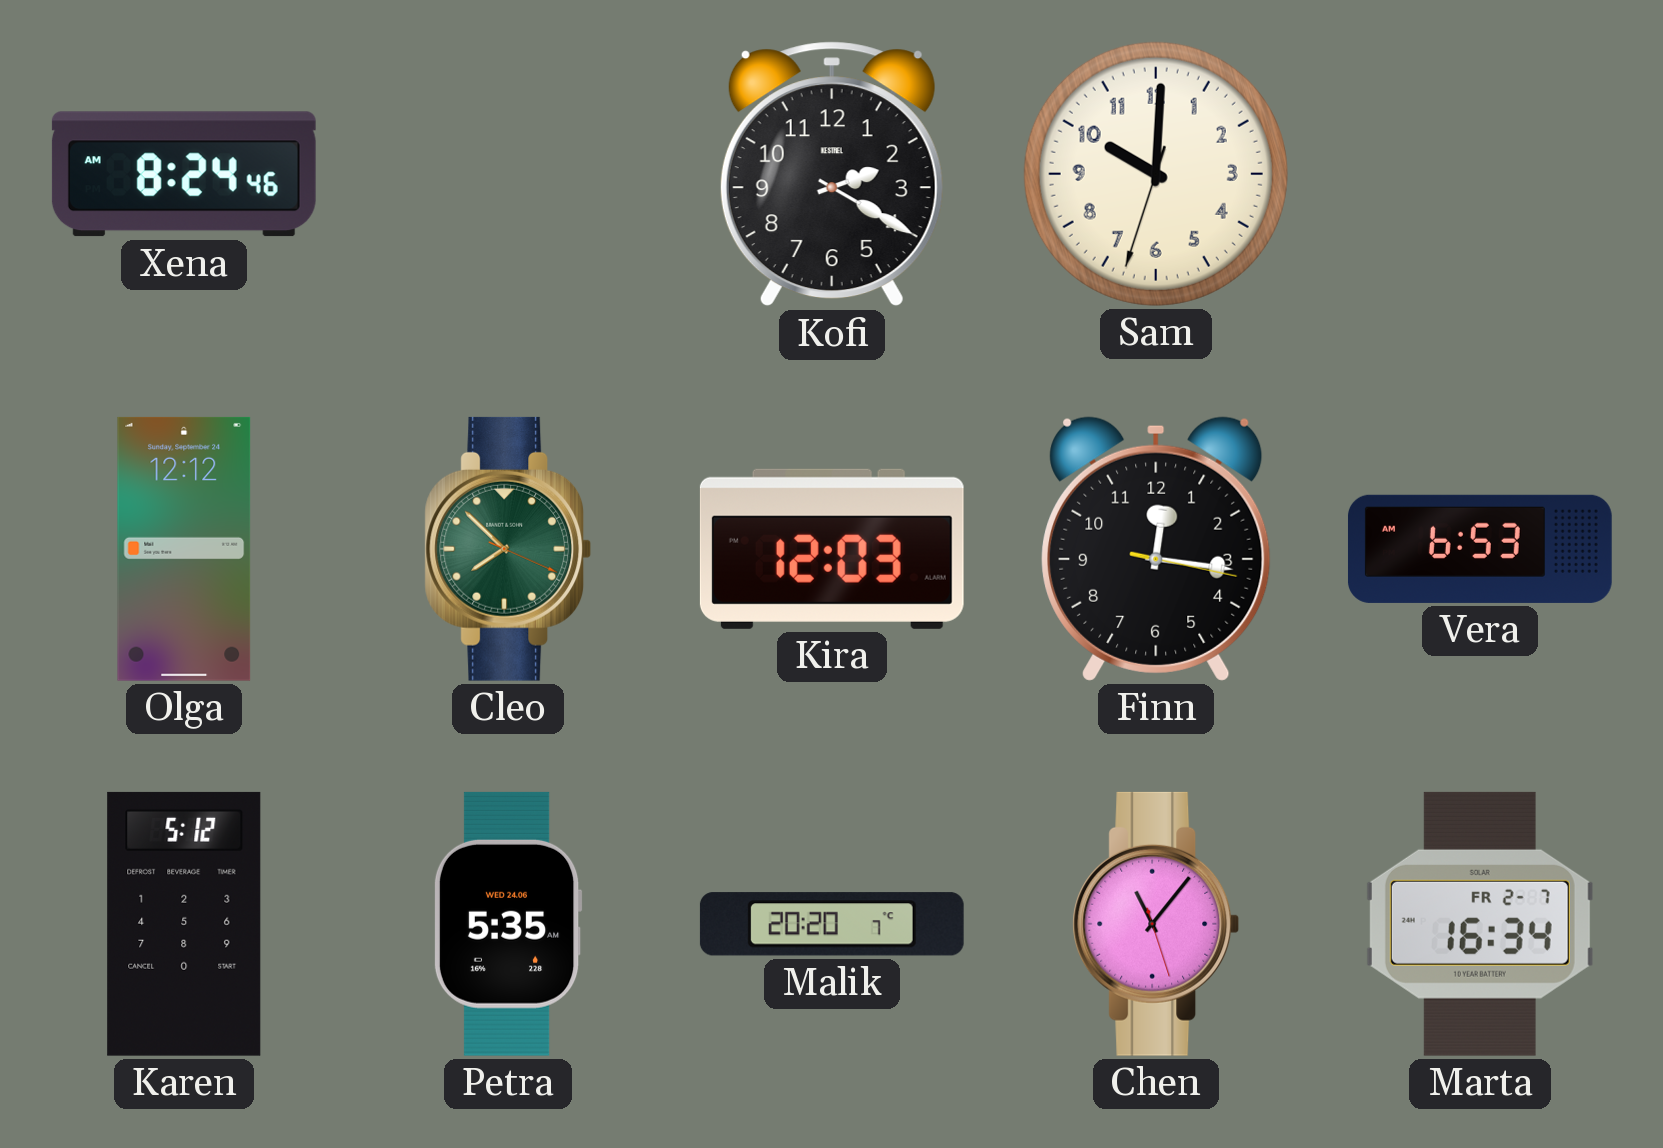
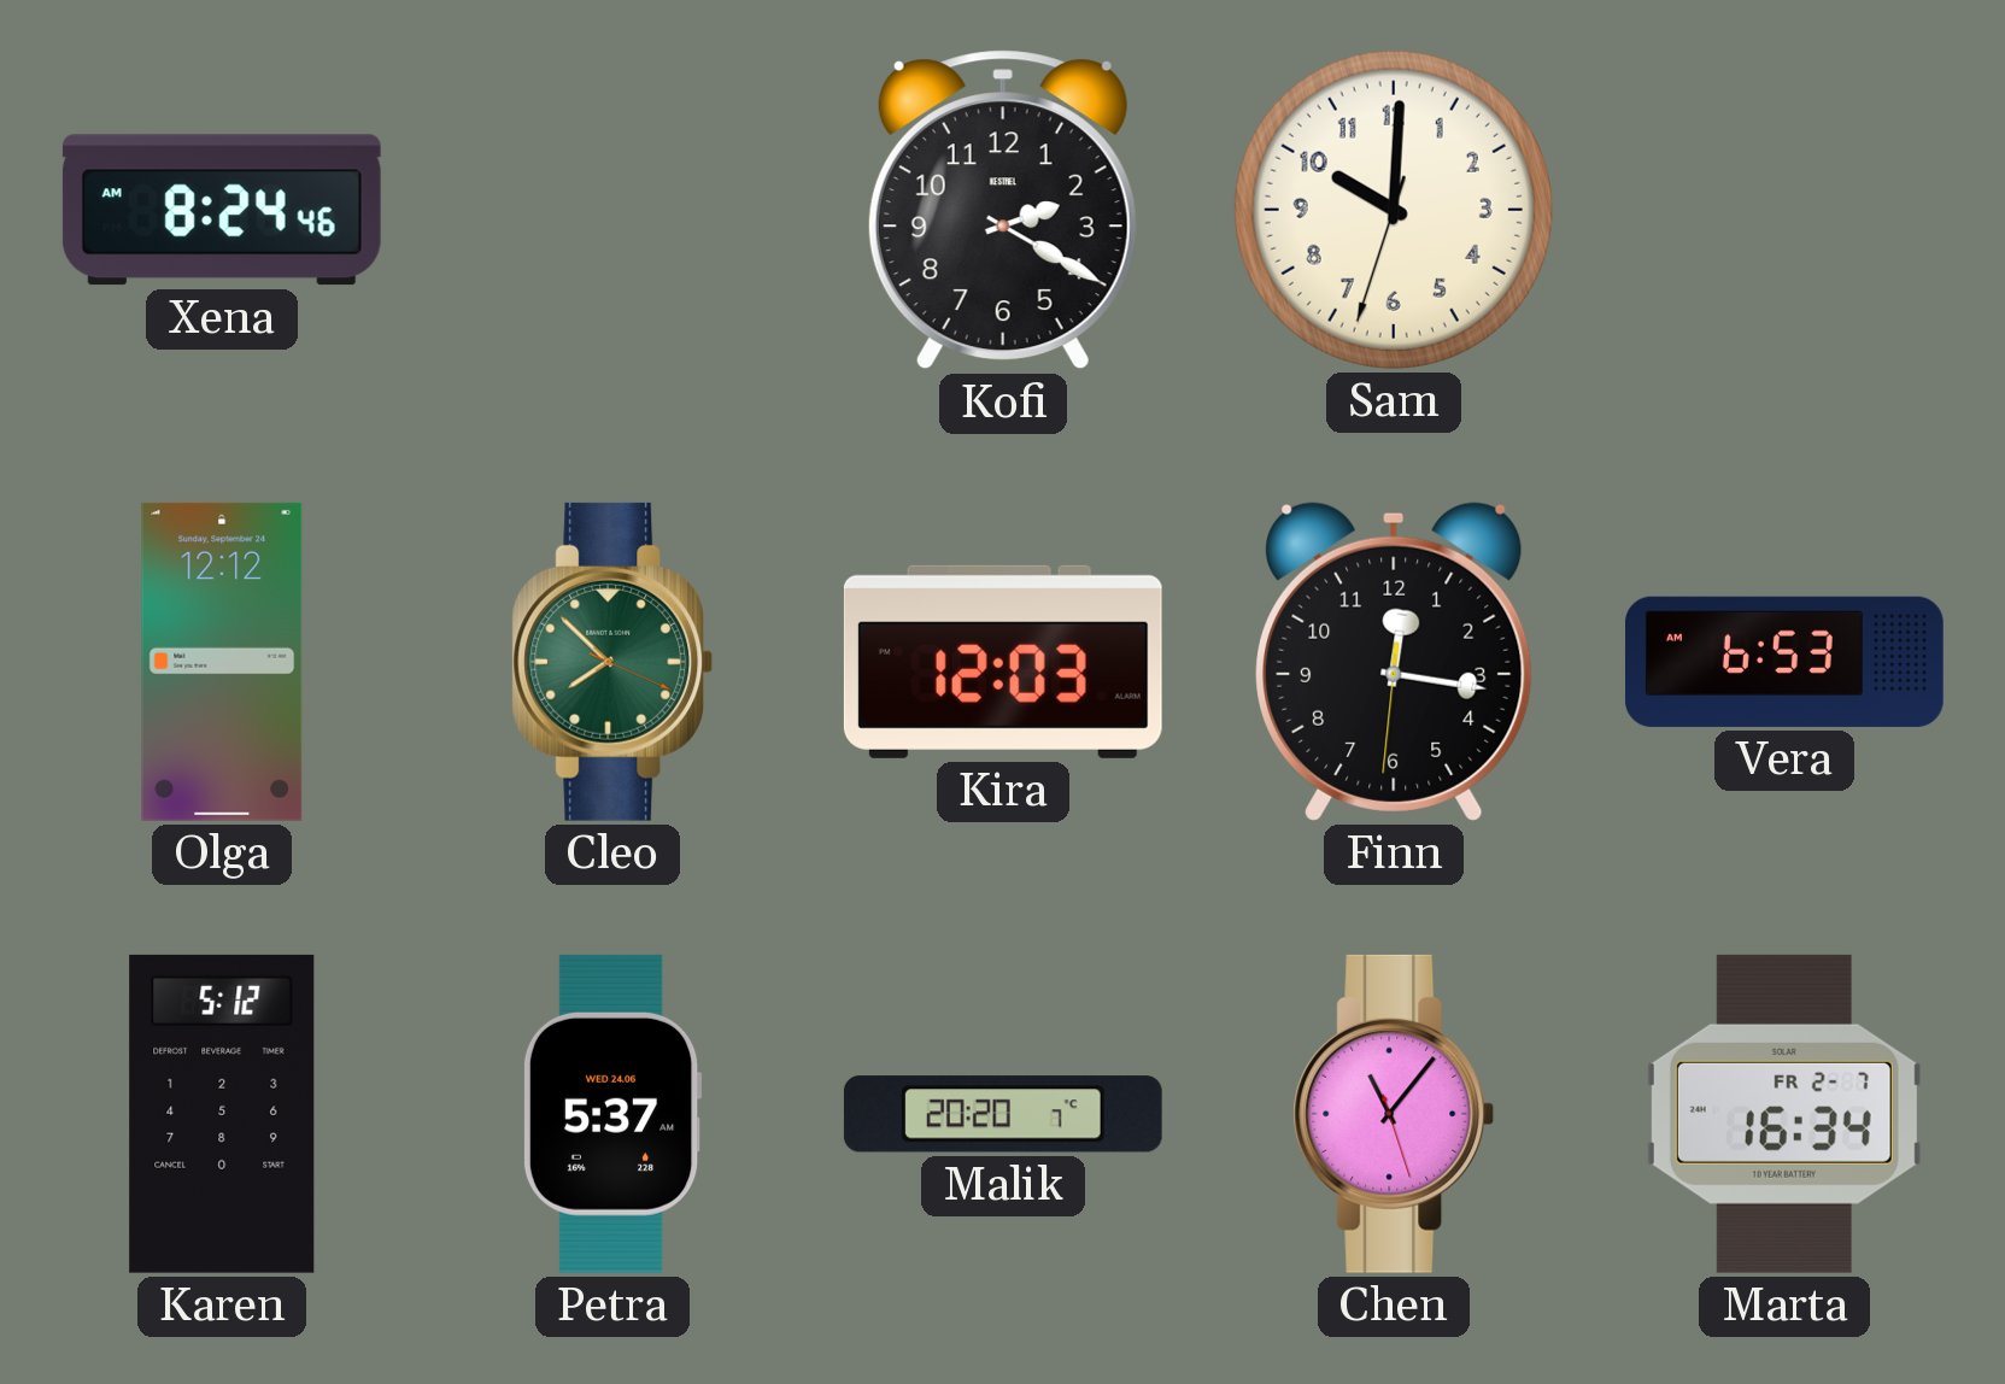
Finn: 12:16:17 -> 12:16:31 (1394, 662)
Petra: 5:35 -> 5:37 (612, 1114)
